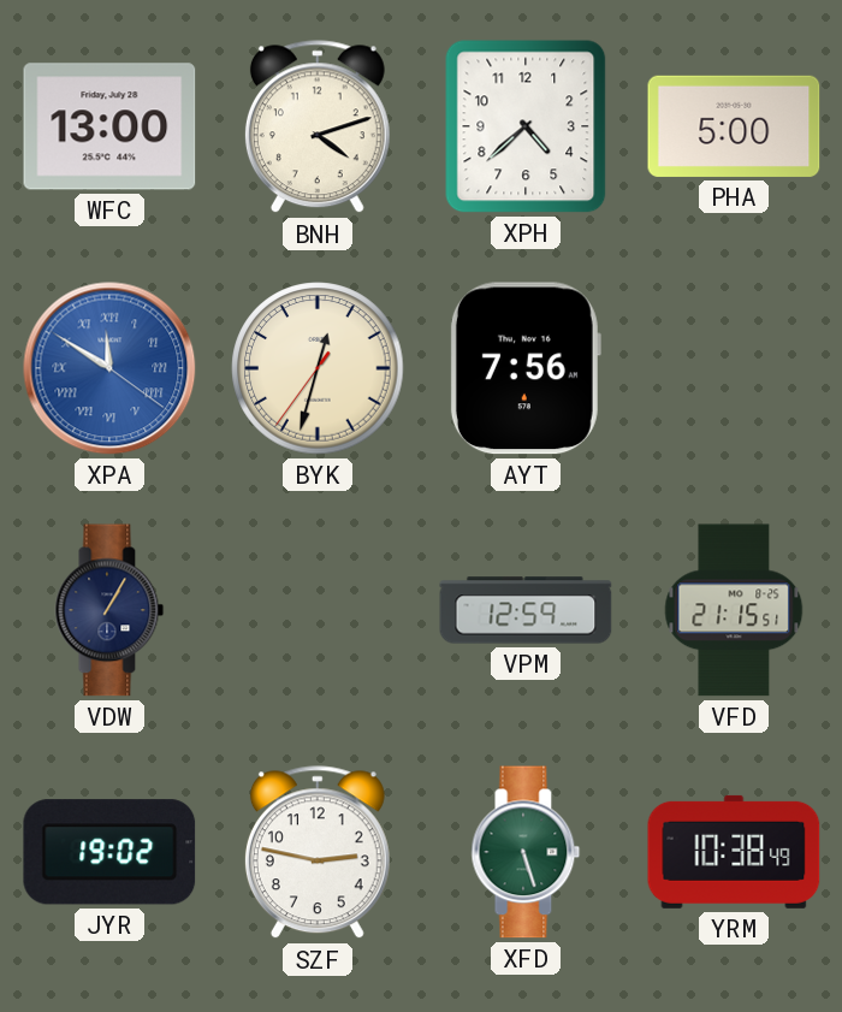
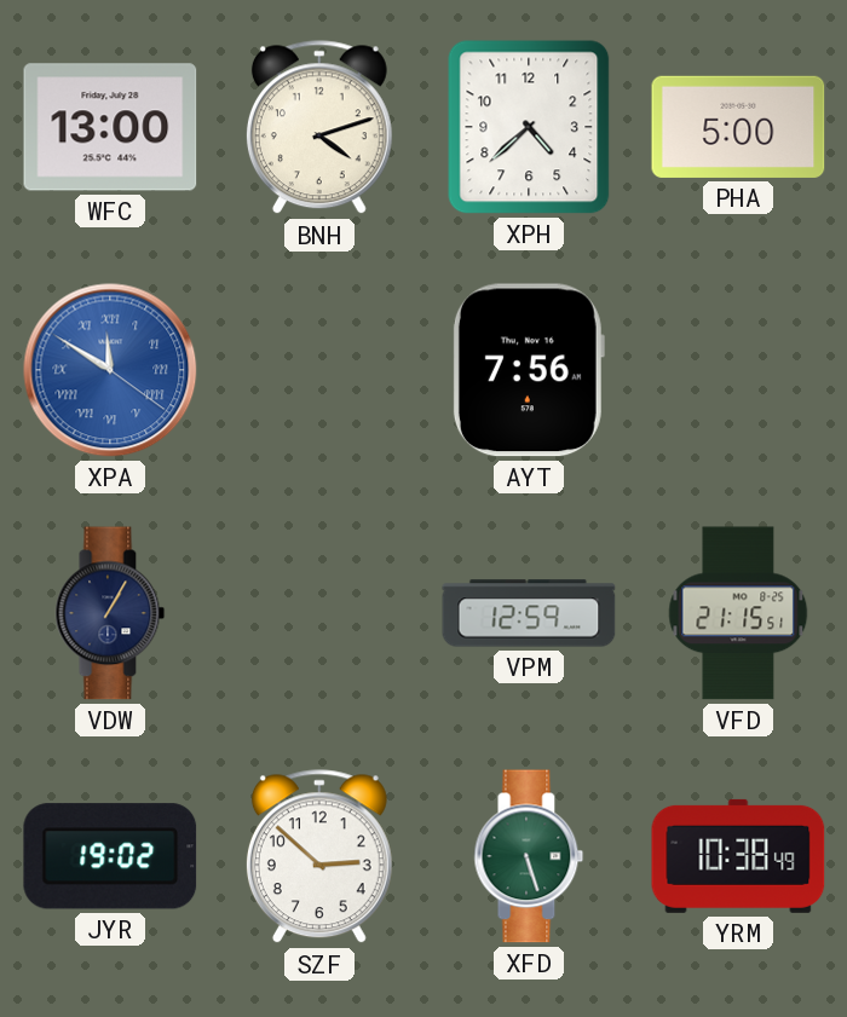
BYK: 12:32 -> none (318, 368)
SZF: 2:47 -> 2:52 (319, 857)
